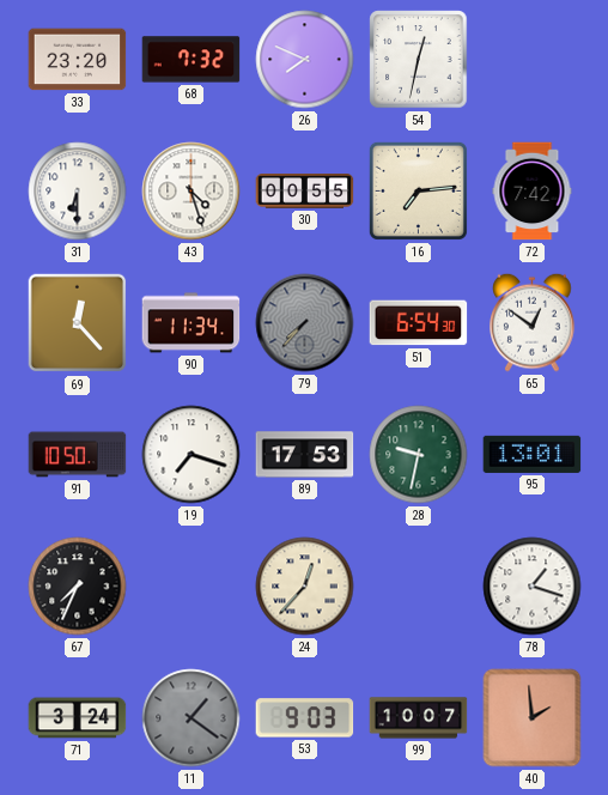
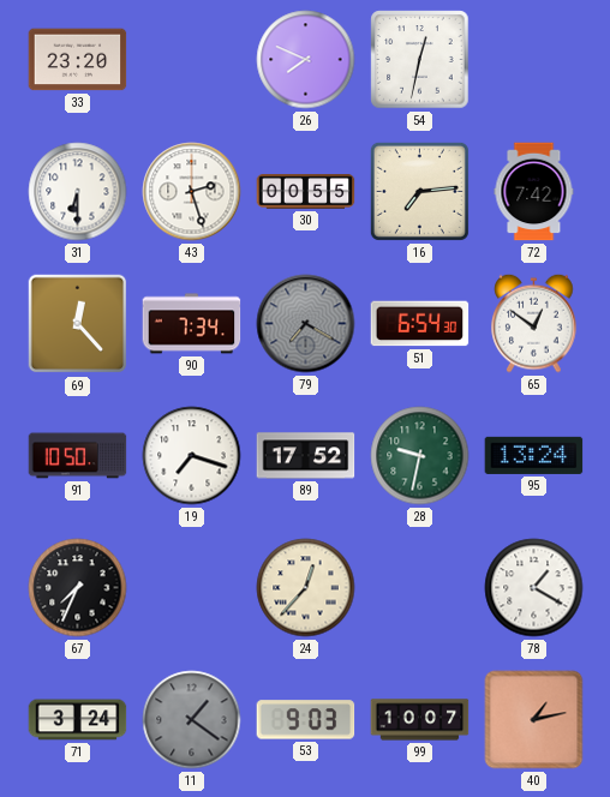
68: 7:32 -> none (191, 60)
43: 4:27 -> 2:27 (192, 192)
90: 11:34 -> 7:34 (192, 324)
79: 7:37 -> 7:20 (306, 324)
89: 17:53 -> 17:52 (306, 456)
95: 13:01 -> 13:24 (534, 455)
78: 1:18 -> 1:20 (534, 588)
40: 1:59 -> 1:13 (534, 720)
